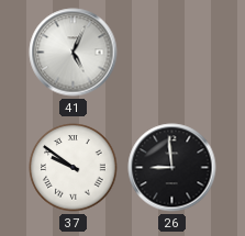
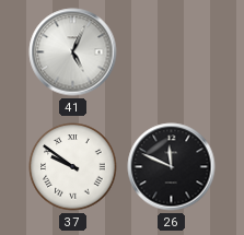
26: 8:59 -> 11:49 (172, 167)
